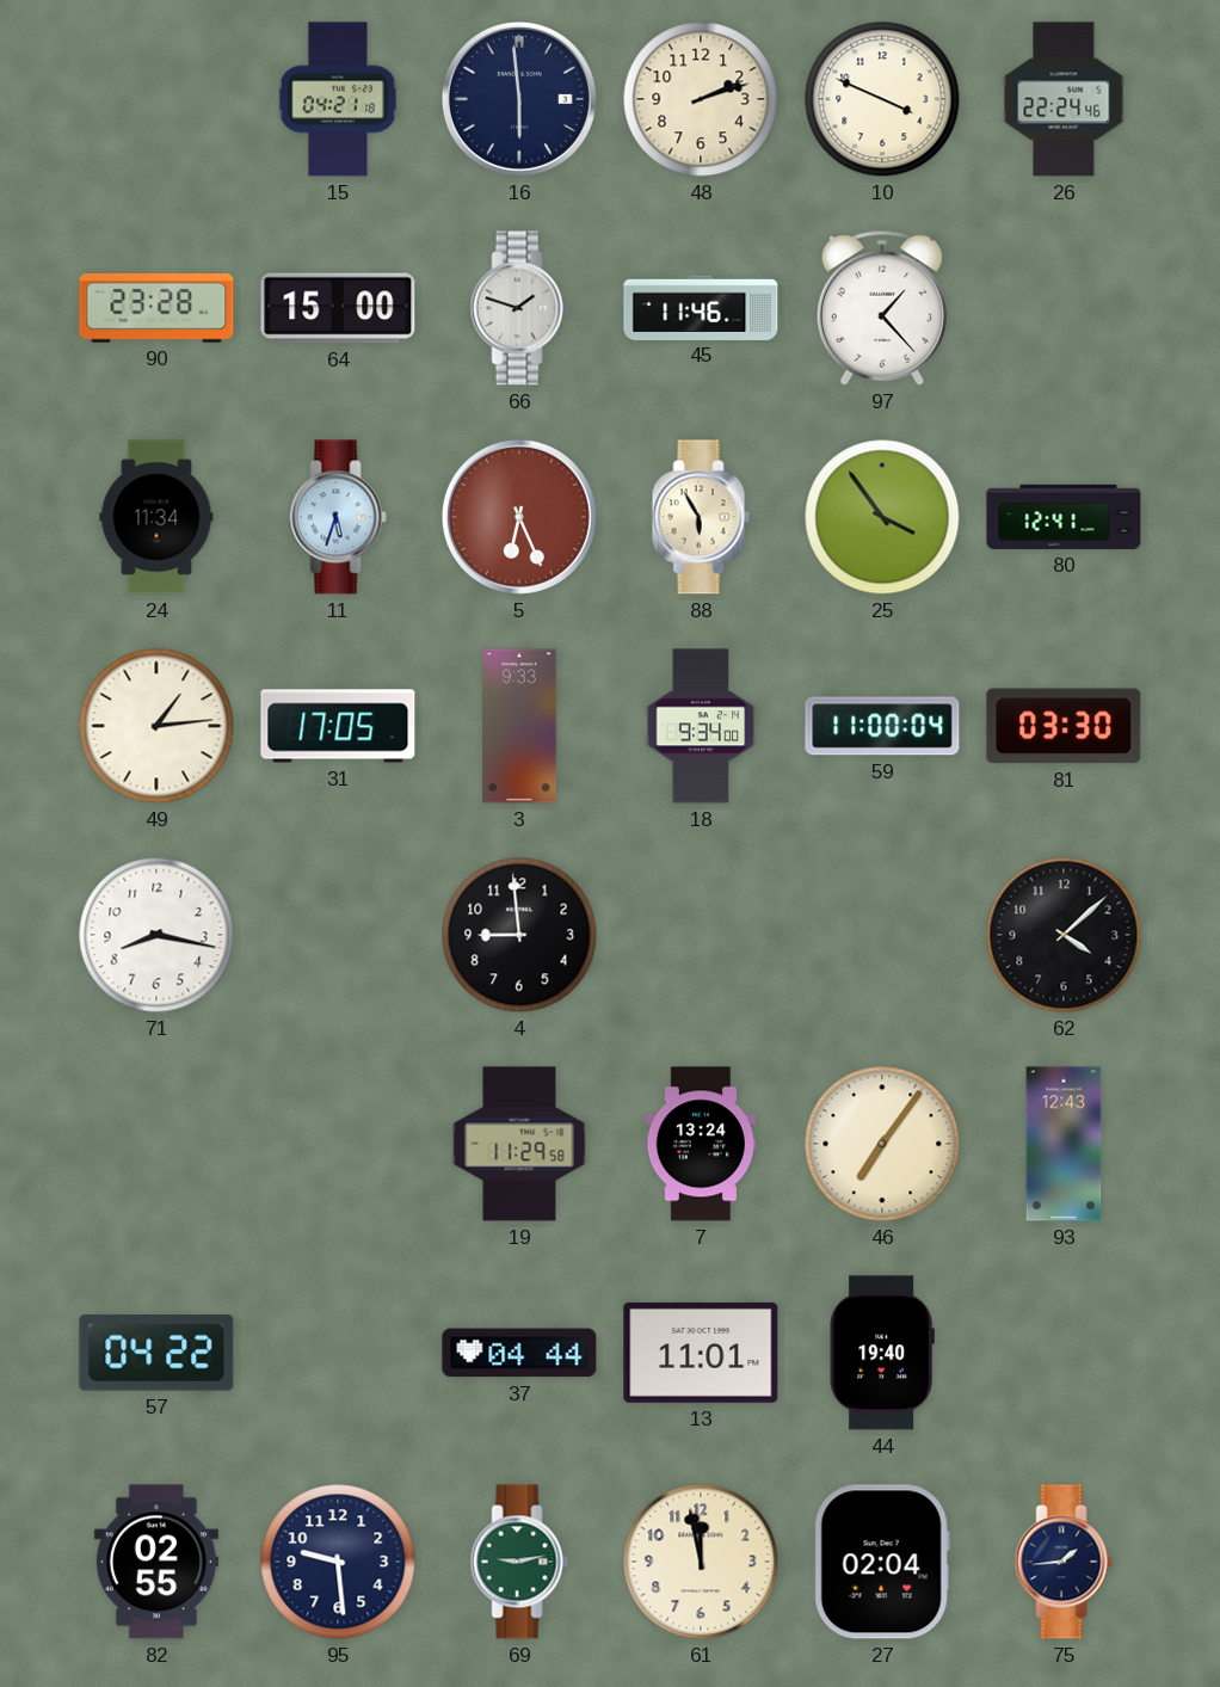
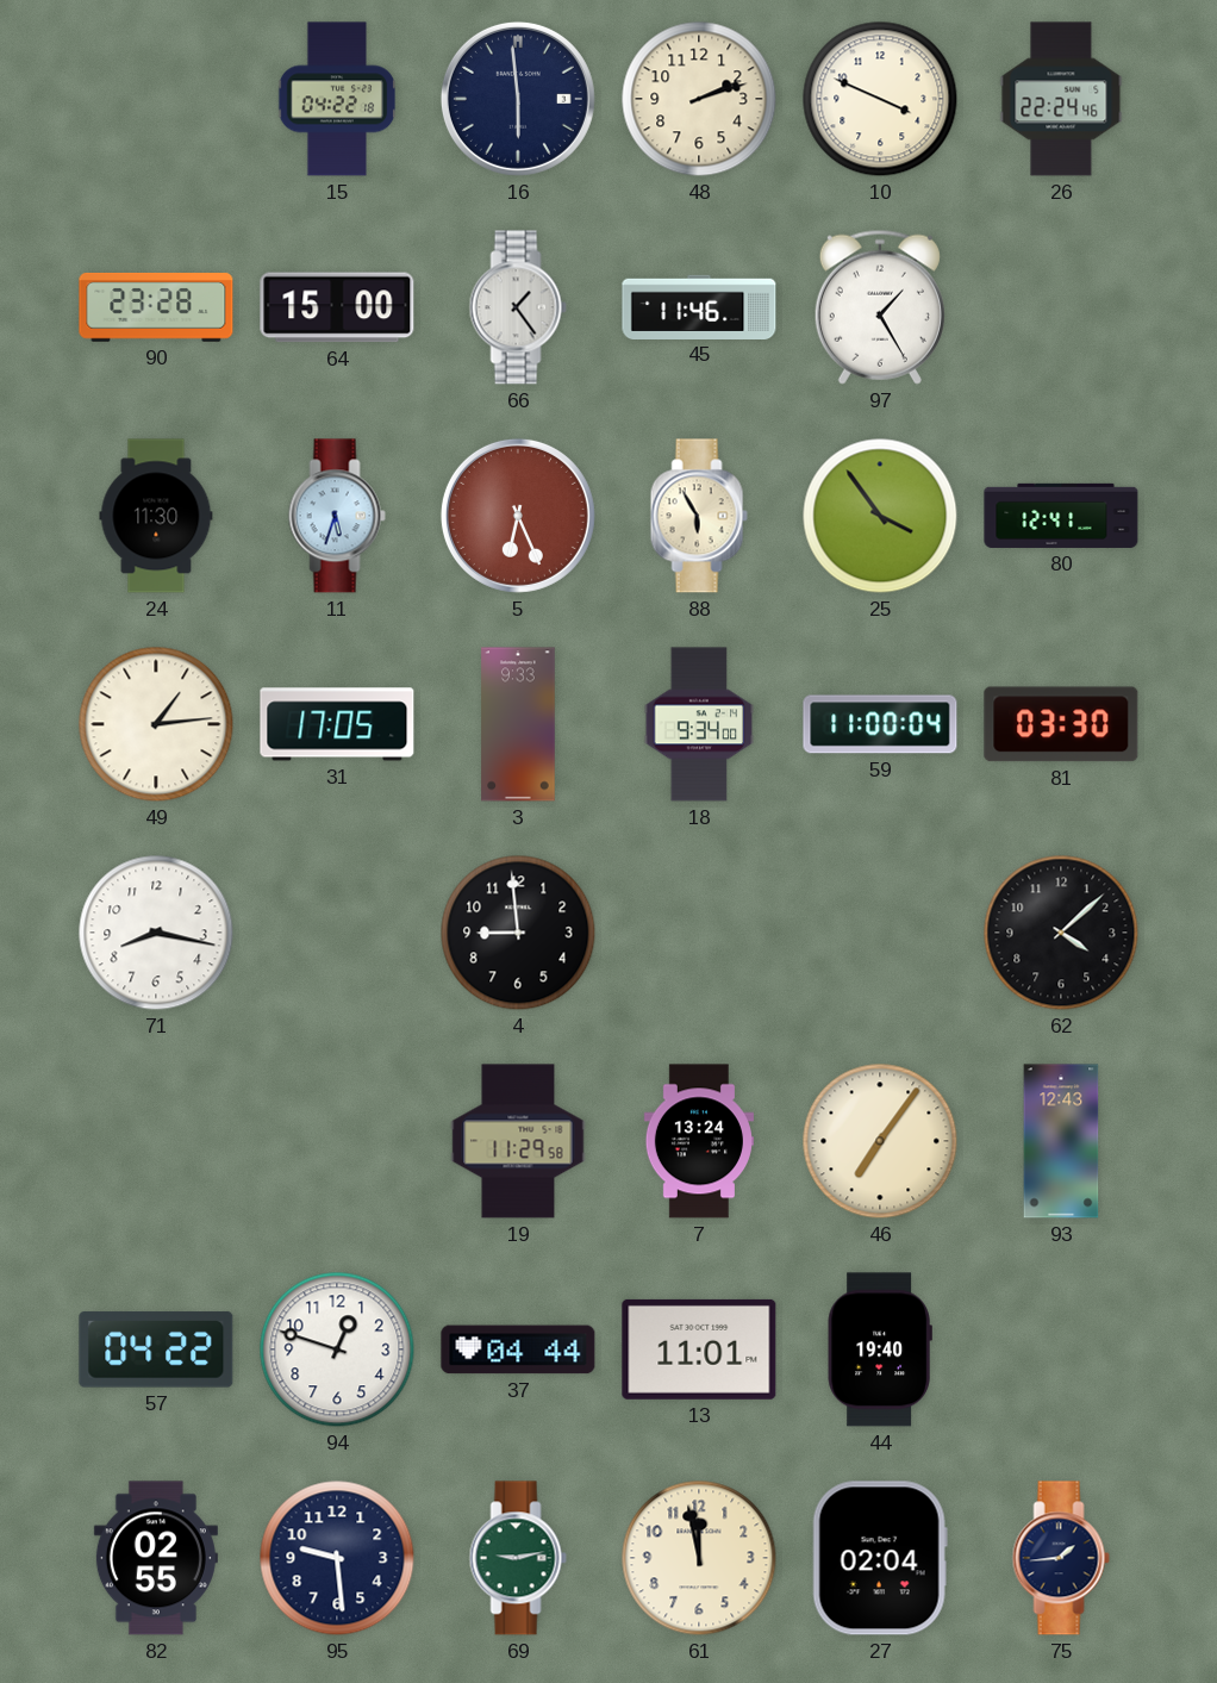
15: 04:21 -> 04:22 (337, 99)
66: 1:48 -> 1:24 (518, 307)
97: 1:23 -> 1:25 (880, 307)
24: 11:34 -> 11:30 (156, 516)
94: none -> 12:48 (337, 1349)
